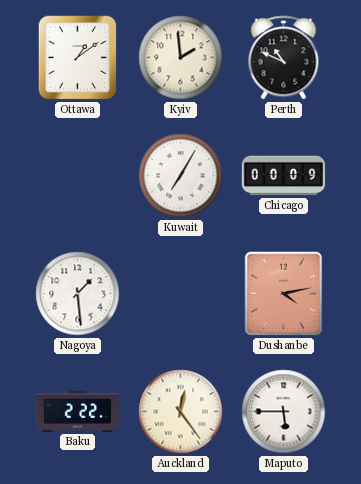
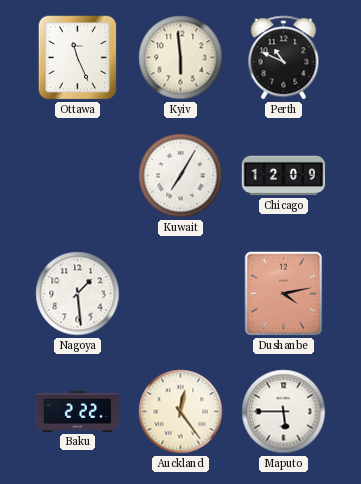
Ottawa: 1:09 -> 11:26 (78, 58)
Kyiv: 1:59 -> 5:59 (181, 58)
Chicago: 00:09 -> 12:09 (284, 176)
